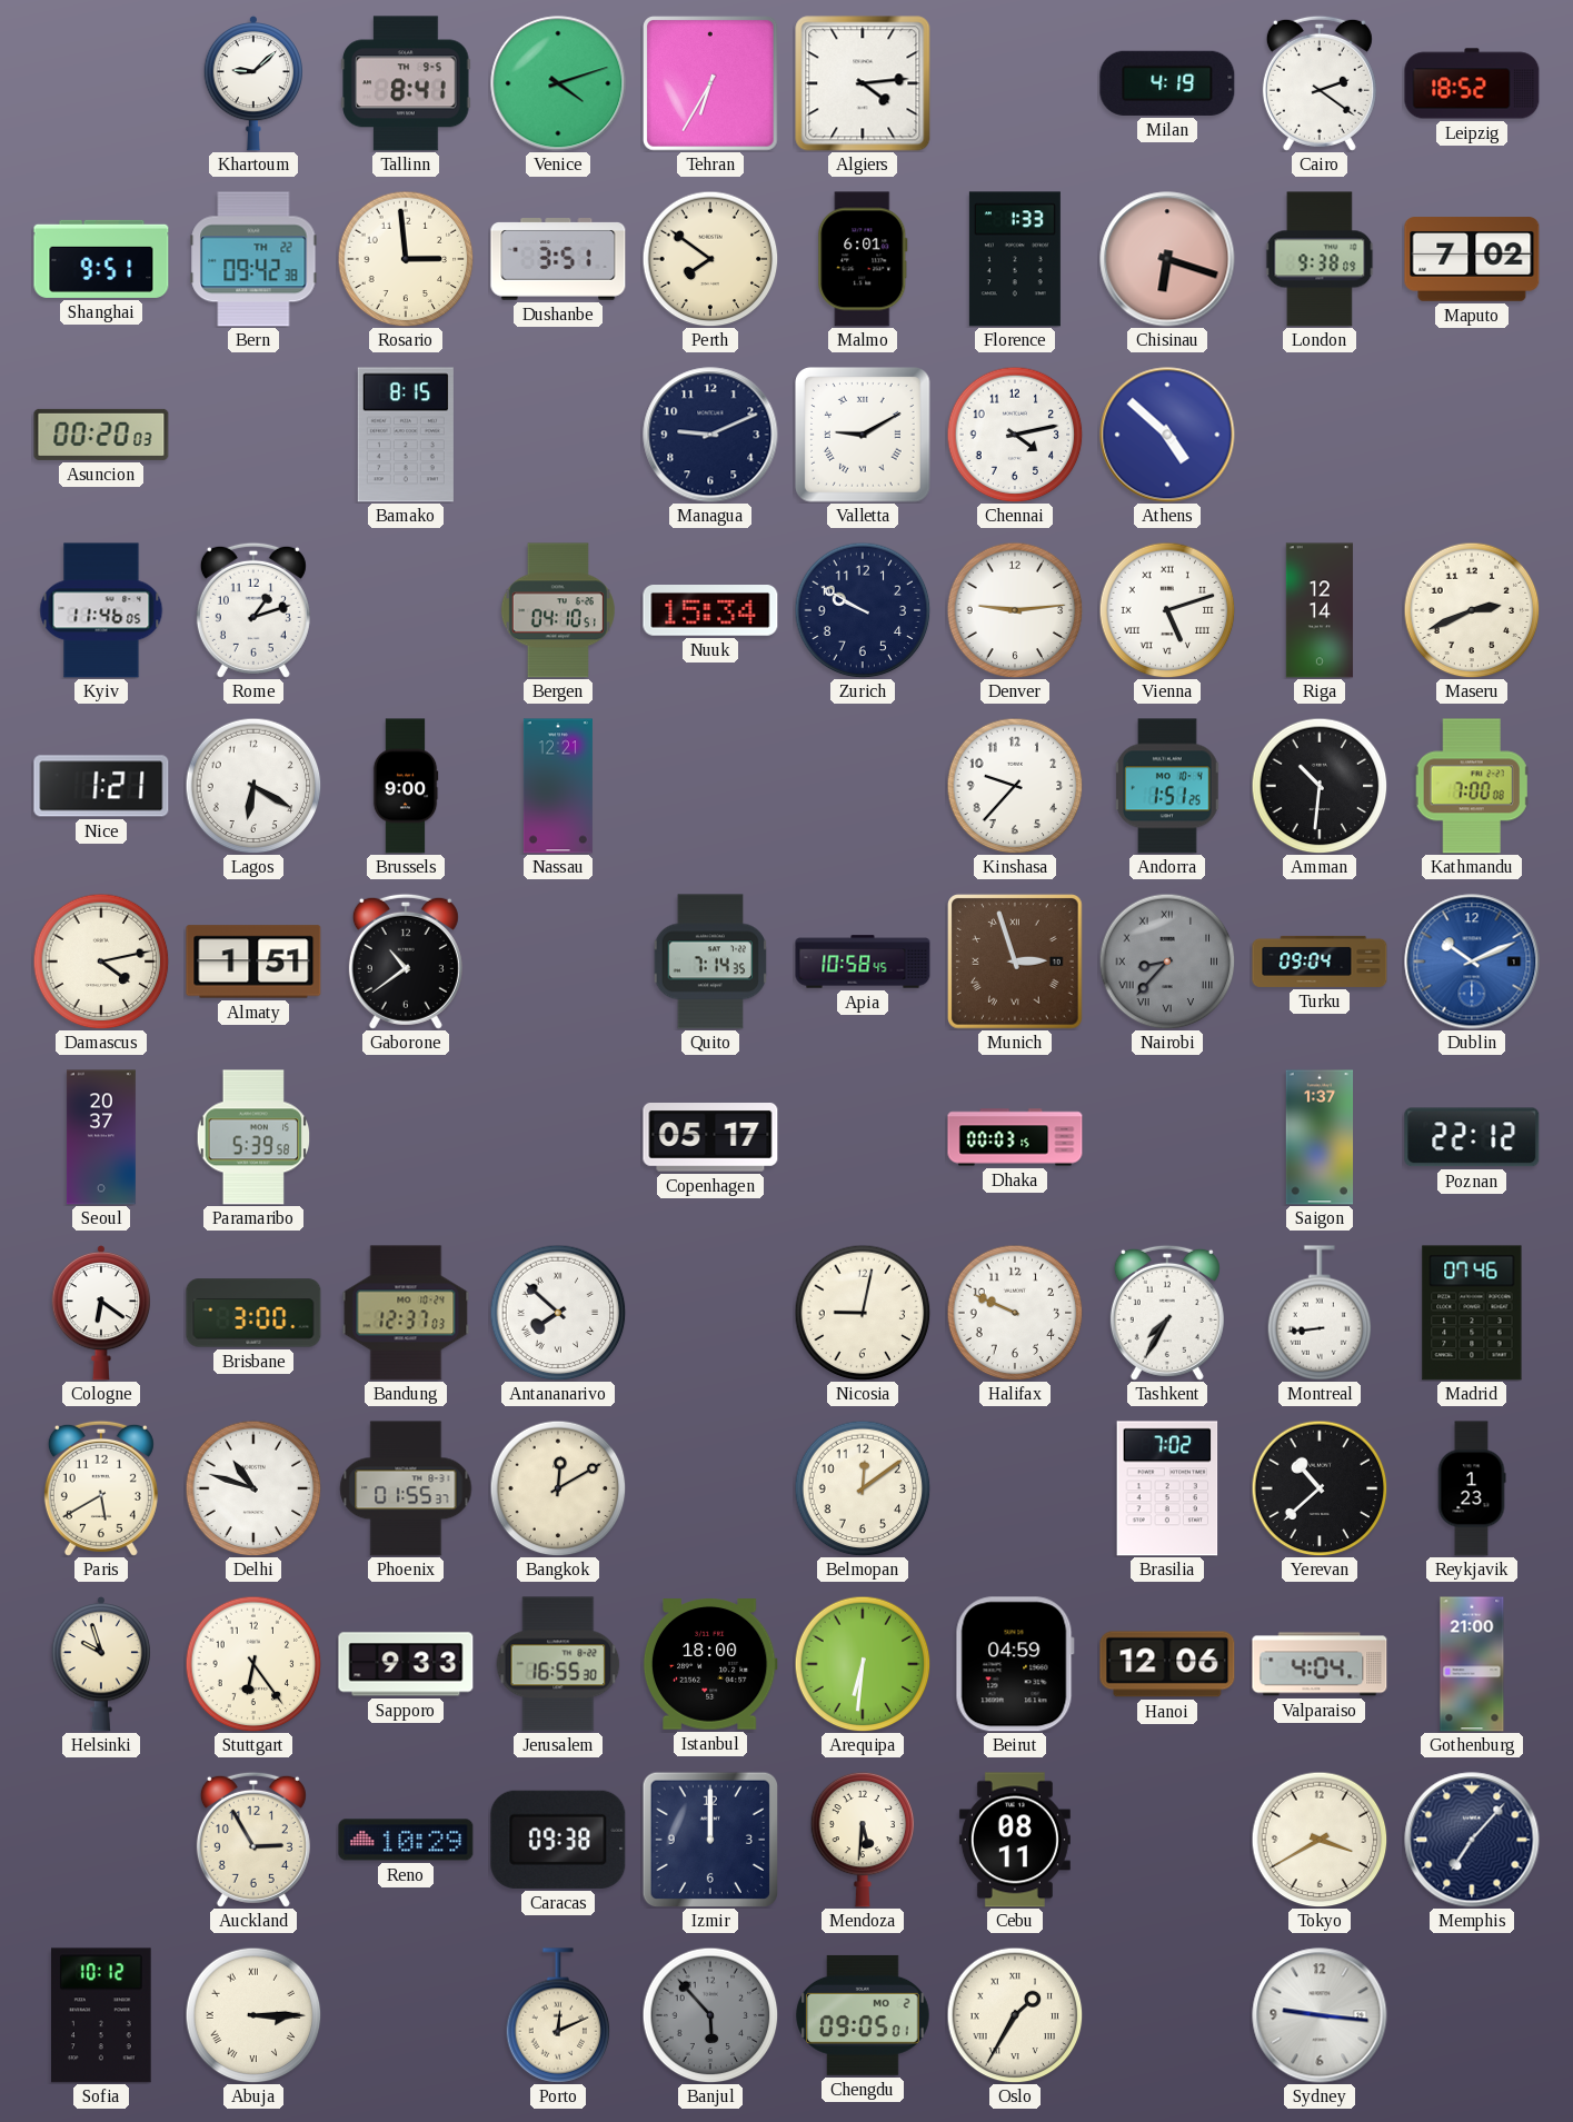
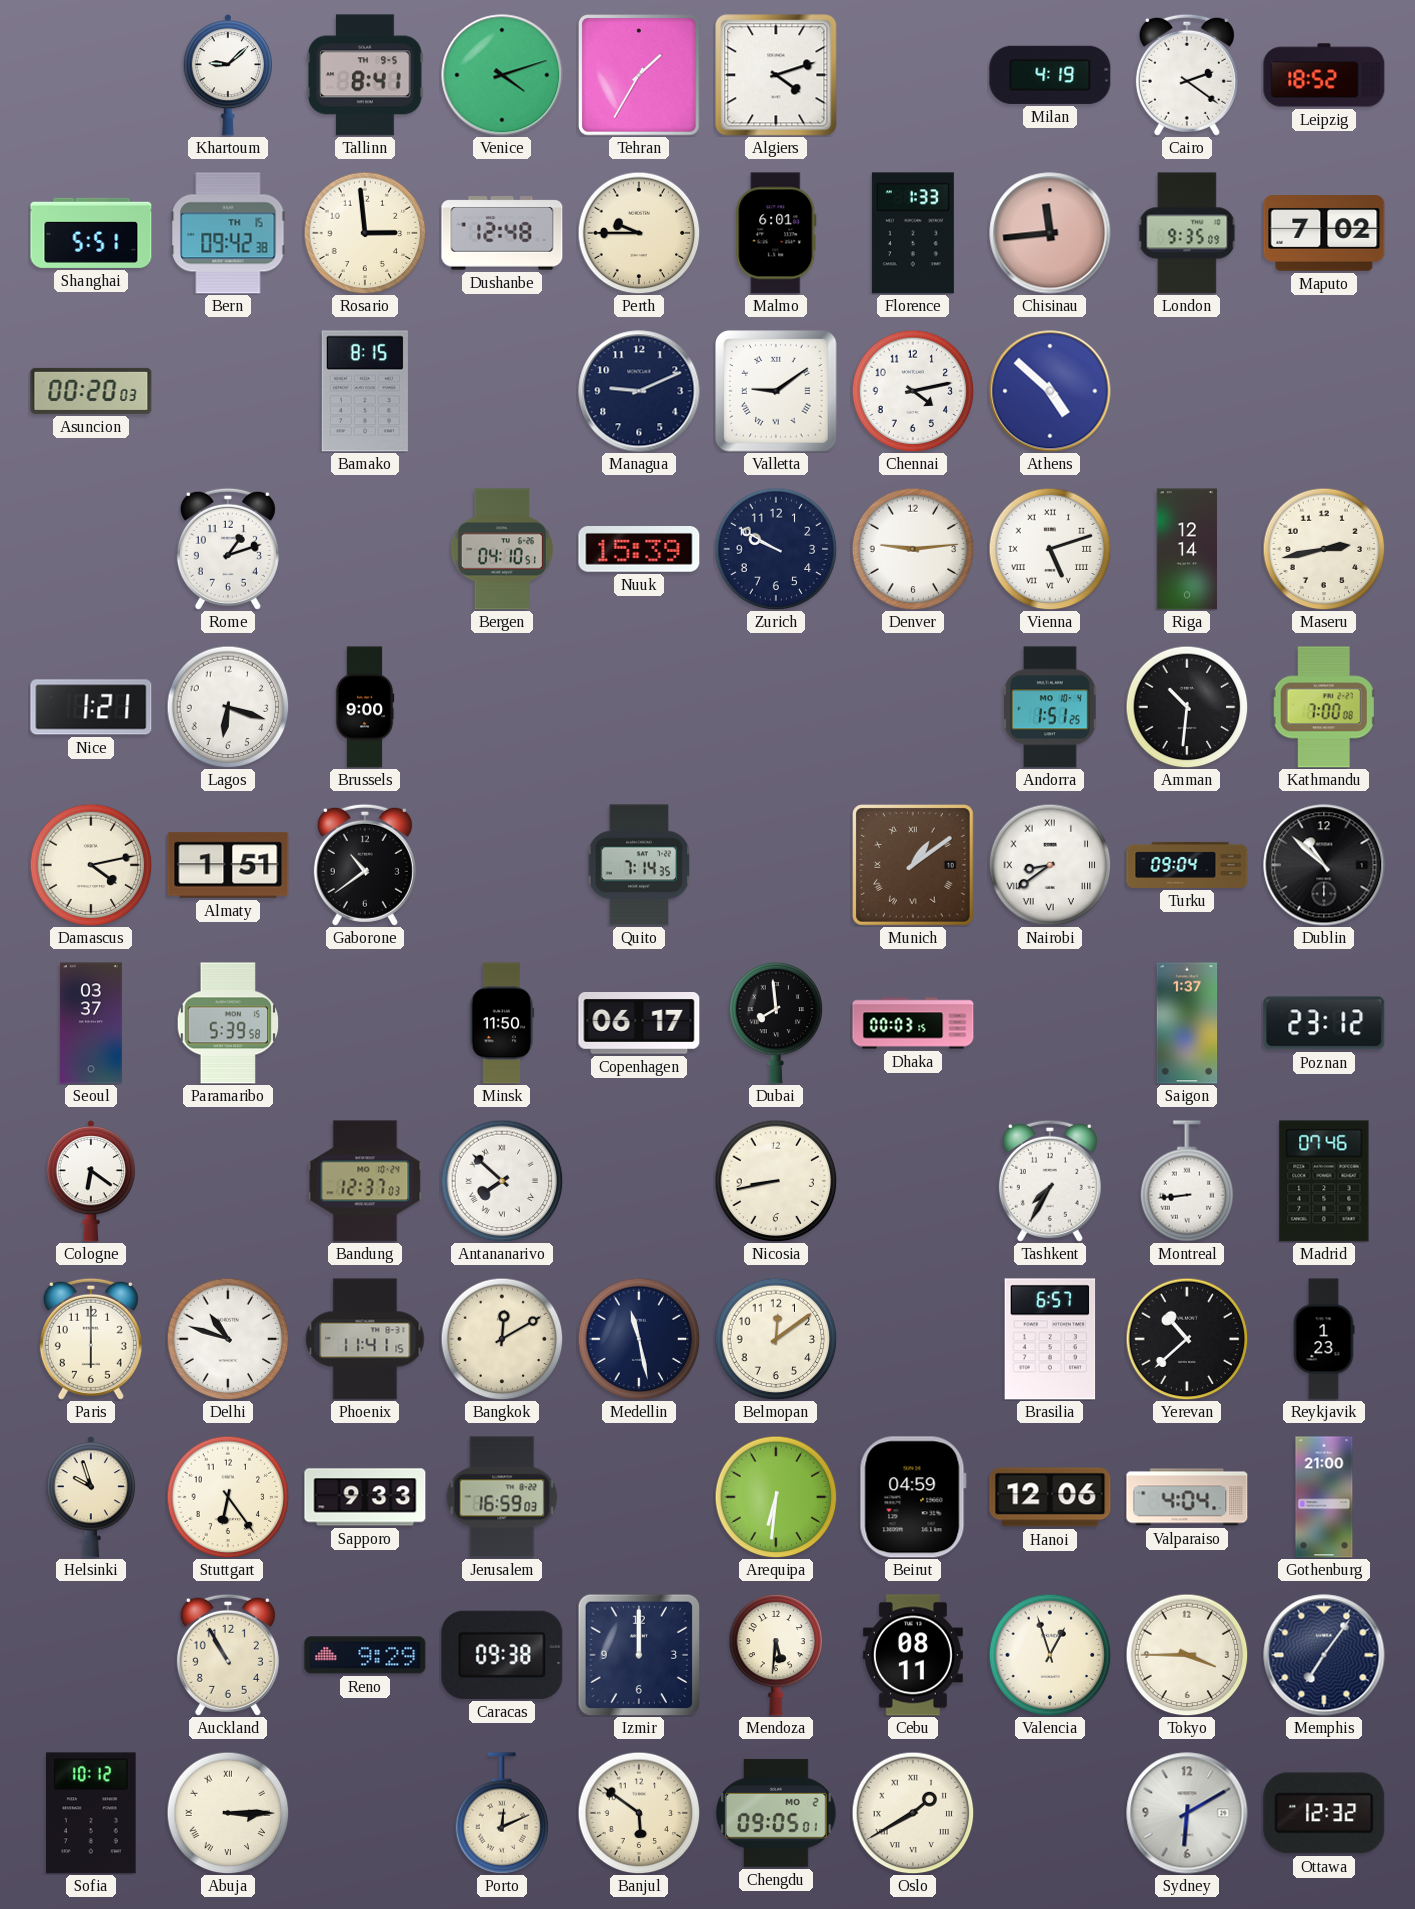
Tehran: 6:35 -> 1:35 (640, 76)
Algiers: 4:14 -> 4:12 (776, 75)
Shanghai: 9:51 -> 5:51 (91, 233)
Bern date: TH 22 -> TH 15 (228, 233)
Dushanbe: 3:51 -> 12:48 (502, 234)
Perth: 7:51 -> 9:45 (639, 233)
Chisinau: 6:18 -> 11:44 (1050, 233)
London: 9:38 -> 9:35 (1187, 233)
Valletta: 9:10 -> 9:09 (777, 392)
Kyiv: 11:46 -> none (101, 610)
Nuuk: 15:34 -> 15:39 (639, 550)
Maseru: 2:41 -> 2:43 (1324, 549)
Lagos: 6:20 -> 6:18 (228, 707)
Nassau: 12:21 -> none (558, 786)
Kinshasa: 9:37 -> none (1015, 786)
Apia: 10:58 -> none (863, 962)
Munich: 2:57 -> 1:09 (914, 866)
Nairobi: 8:37 -> 8:39 (1050, 865)
Nairobi dial: grey -> white (1050, 865)
Dublin: 10:11 -> 10:52 (1324, 865)
Dublin dial: blue -> black (1324, 865)
Seoul: 20:37 -> 03:37 (91, 1023)
Minsk: none -> 11:50 (502, 1023)
Copenhagen: 05:17 -> 06:17 (639, 1024)
Dubai: none -> 7:59 (776, 1023)
Poznan: 22:12 -> 23:12 (1324, 1023)
Brisbane: 3:00 -> none (253, 1313)
Nicosia: 9:02 -> 8:43 (776, 1181)
Halifax: 9:49 -> none (1015, 1313)
Paris: 5:40 -> 6:00 (91, 1339)
Phoenix: 01:55 -> 11:41 (365, 1339)
Medellin: none -> 11:28 (639, 1339)
Brasilia: 7:02 -> 6:57 (1050, 1339)
Jerusalem: 16:55 -> 16:59 (502, 1497)
Istanbul: 18:00 -> none (710, 1664)
Auckland: 2:55 -> 10:55 (228, 1655)
Reno: 10:29 -> 9:29 (365, 1655)
Valencia: none -> 12:57 (1050, 1655)
Tokyo: 3:40 -> 3:45 (1187, 1655)
Memphis: 7:07 -> 7:06 (1324, 1655)
Banjul: 5:53 -> 5:51 (639, 1813)
Banjul dial: grey -> cream (639, 1813)
Oslo: 1:35 -> 1:40 (913, 1813)
Sydney: 9:16 -> 6:10 (1187, 1813)
Ottawa: none -> 12:32 (1324, 1813)
